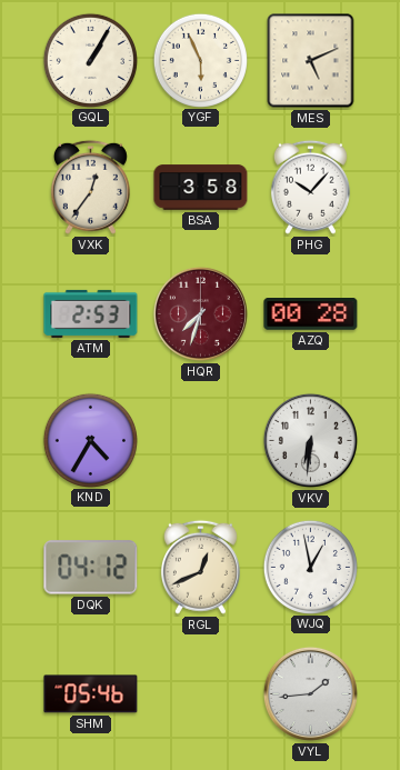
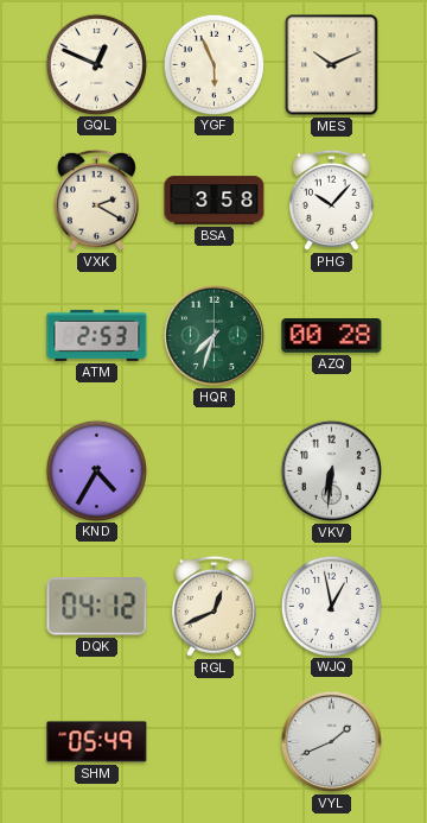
GQL: 1:05 -> 12:49 (96, 64)
MES: 5:11 -> 10:11 (332, 65)
VXK: 12:36 -> 2:20 (96, 200)
HQR dial: burgundy -> green (213, 335)
SHM: 05:46 -> 05:49 (97, 742)
VYL: 1:44 -> 1:41 (331, 741)
